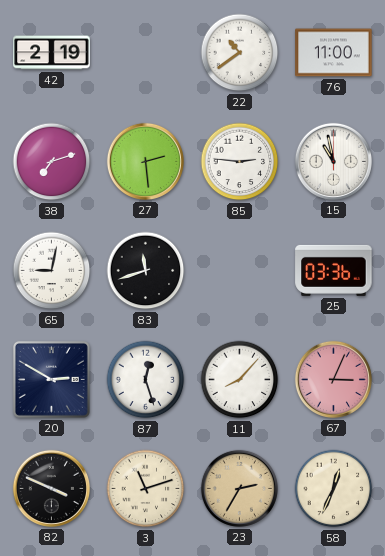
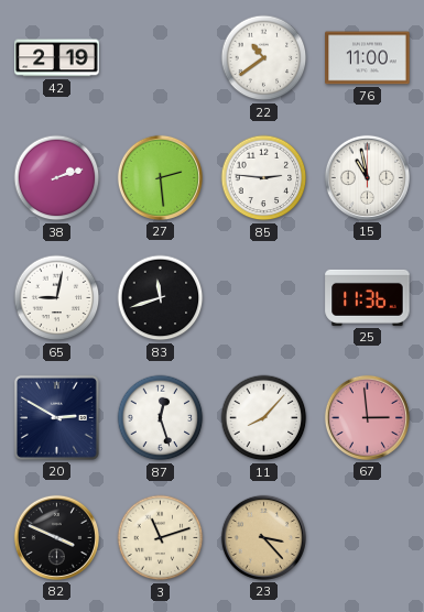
38: 7:12 -> 2:12 (57, 178)
25: 03:36 -> 11:36 (368, 297)
67: 3:04 -> 2:59 (367, 417)
23: 2:35 -> 3:23 (263, 537)
58: 12:34 -> none (334, 489)
